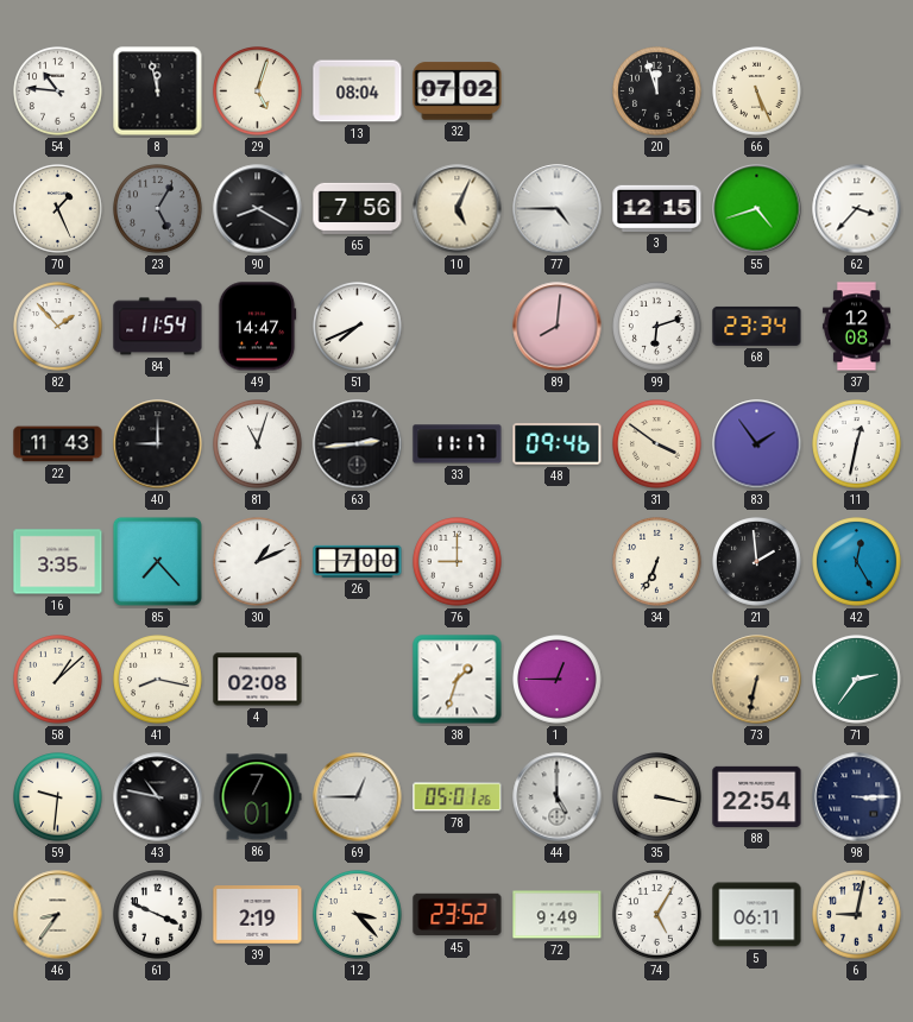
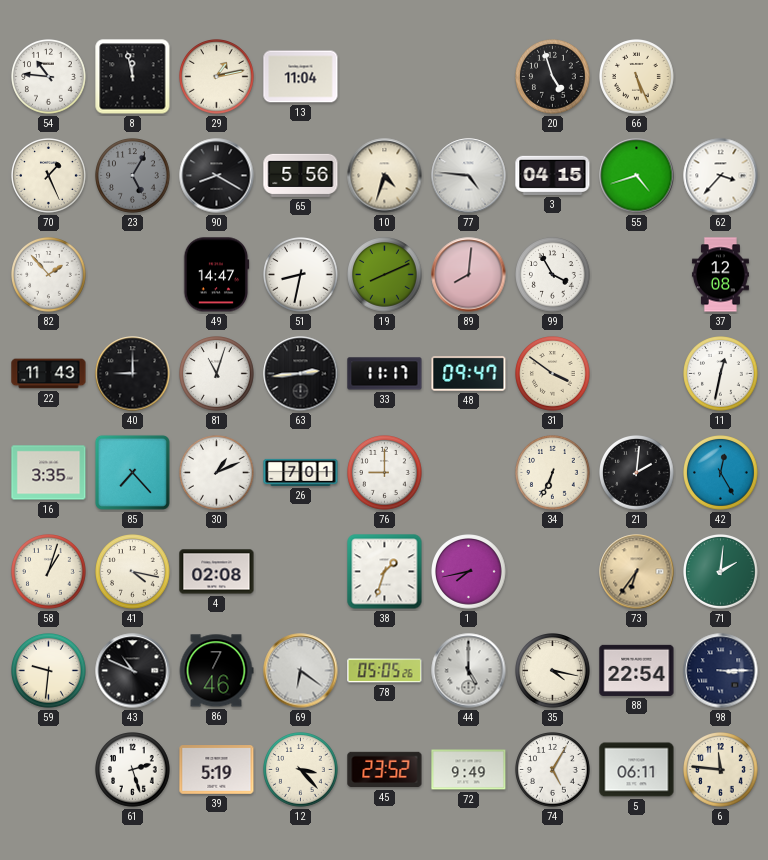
29: 5:03 -> 1:13 (217, 77)
13: 08:04 -> 11:04 (301, 77)
32: 07:02 -> none (458, 92)
20: 11:57 -> 4:57 (553, 77)
65: 7:56 -> 5:56 (301, 175)
10: 5:04 -> 4:33 (385, 176)
77: 4:45 -> 4:46 (469, 176)
3: 12:15 -> 04:15 (553, 175)
84: 11:54 -> none (158, 327)
51: 7:41 -> 8:32 (301, 275)
19: none -> 8:11 (385, 275)
99: 6:12 -> 3:55 (553, 275)
68: 23:34 -> none (757, 326)
48: 09:46 -> 09:47 (469, 374)
83: 1:54 -> none (757, 444)
26: 7:00 -> 7:01 (301, 472)
21: 1:59 -> 2:01 (637, 473)
58: 1:08 -> 1:03 (49, 572)
41: 8:17 -> 4:17 (133, 572)
1: 12:45 -> 7:43 (469, 572)
73: 6:32 -> 6:36 (637, 572)
71: 2:36 -> 2:01 (721, 572)
43: 10:47 -> 10:49 (133, 671)
86: 7:01 -> 7:46 (216, 671)
69: 12:45 -> 6:21 (301, 671)
78: 05:01 -> 05:05 (385, 671)
35: 3:17 -> 4:17 (553, 671)
46: 8:36 -> none (58, 915)
61: 3:49 -> 2:27 (133, 770)
39: 2:19 -> 5:19 (217, 770)
6: 9:02 -> 11:46 (721, 770)
